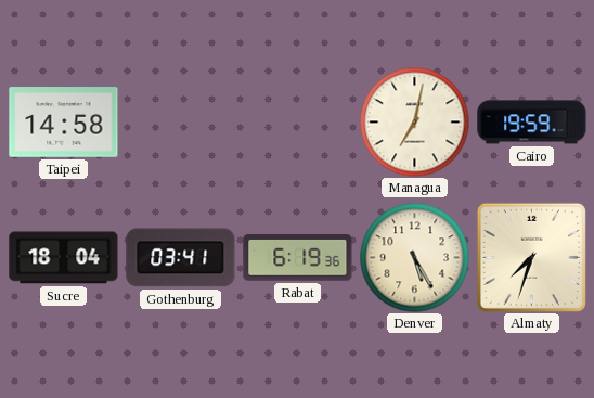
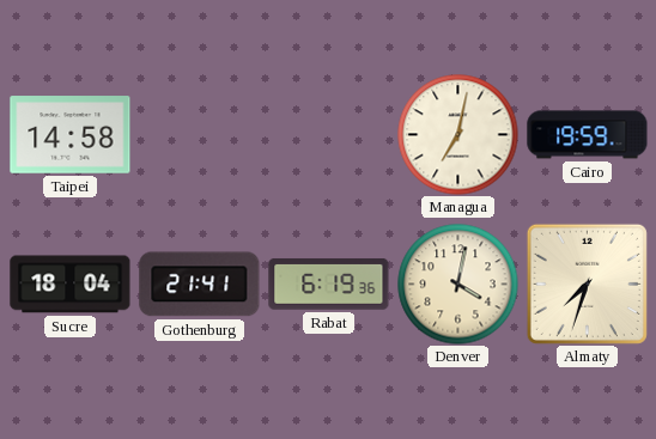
Gothenburg: 03:41 -> 21:41 (200, 285)
Denver: 5:25 -> 4:02 (458, 285)
